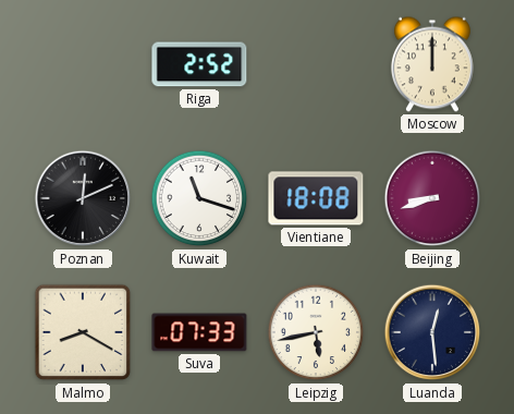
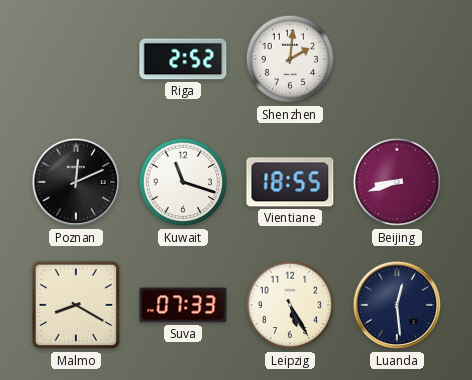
Shenzhen: none -> 2:01 (290, 59)
Moscow: 12:00 -> none (432, 64)
Vientiane: 18:08 -> 18:55 (290, 182)
Leipzig: 5:43 -> 5:25 (290, 305)
